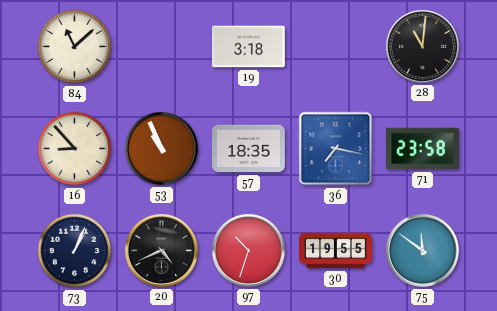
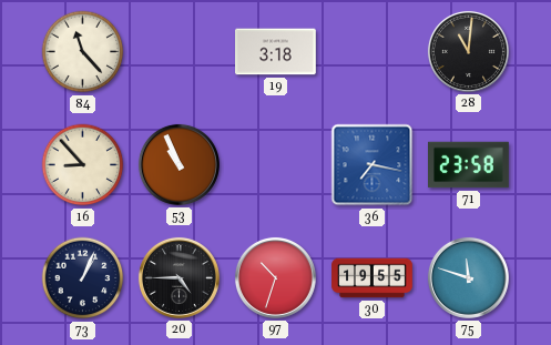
84: 11:08 -> 11:23 (83, 52)
57: 18:35 -> none (249, 149)
20: 4:41 -> 4:45 (178, 277)
75: 11:51 -> 11:48 (468, 277)
